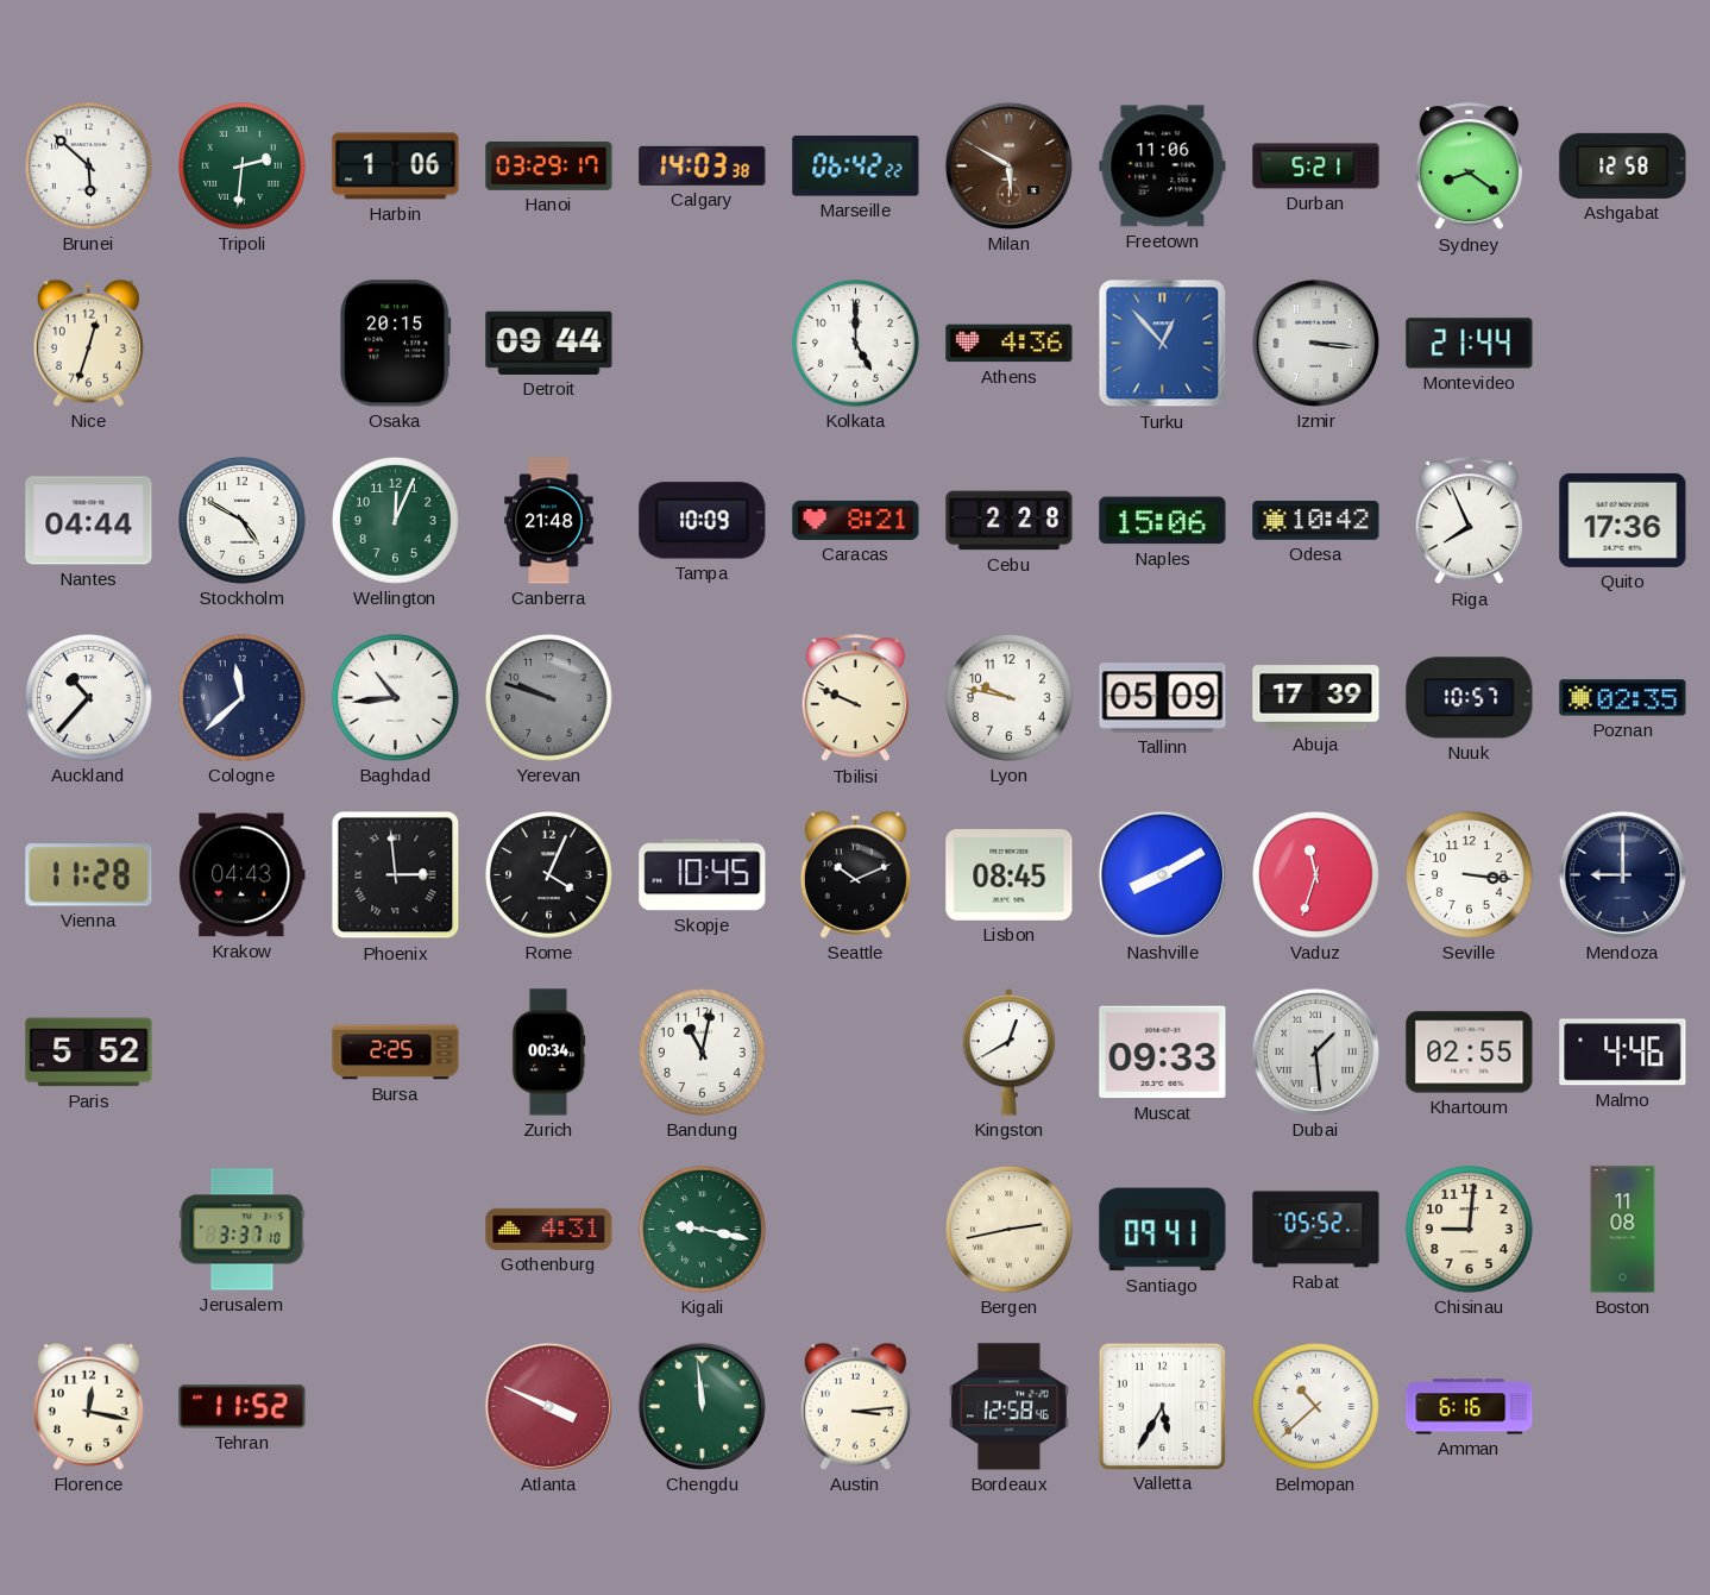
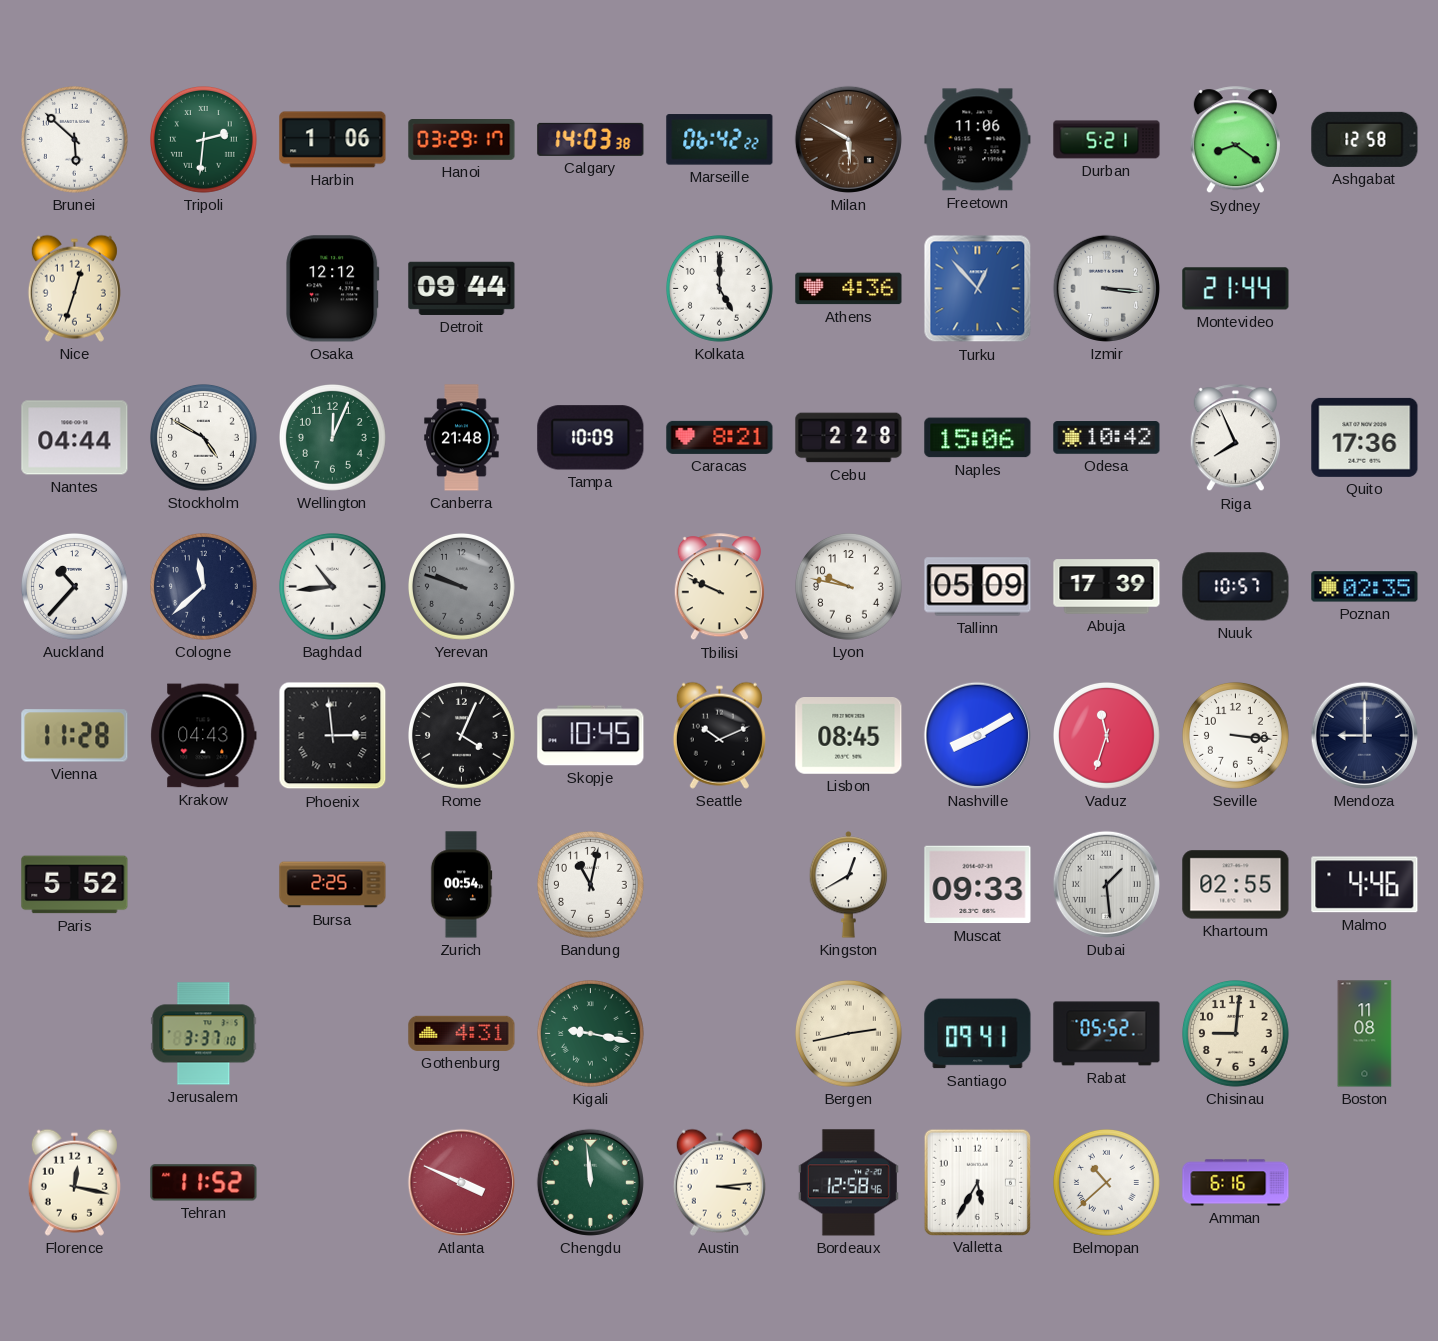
Osaka: 20:15 -> 12:12 (333, 289)
Zurich: 00:34 -> 00:54 (461, 885)
